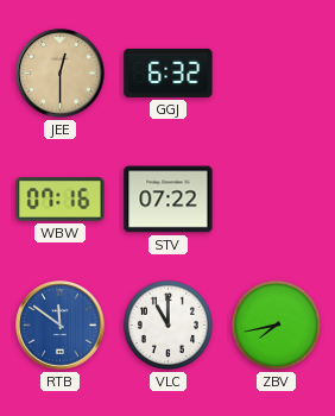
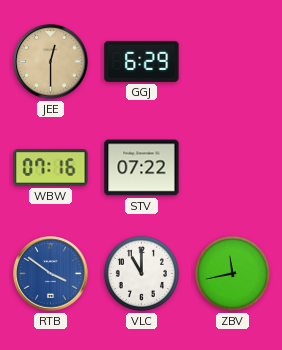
GGJ: 6:32 -> 6:29 (142, 61)
RTB: 11:51 -> 3:51 (51, 274)
ZBV: 7:43 -> 11:43 (232, 273)
